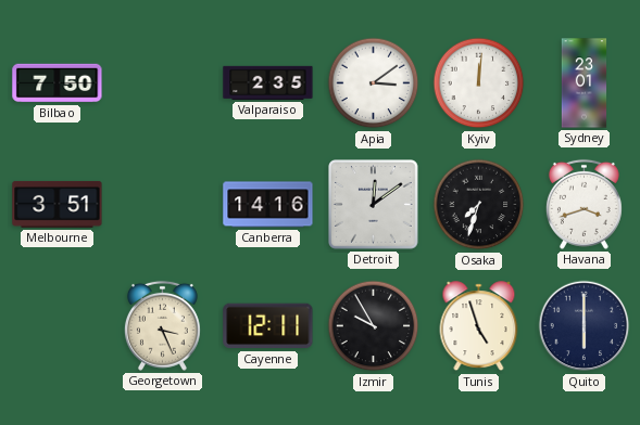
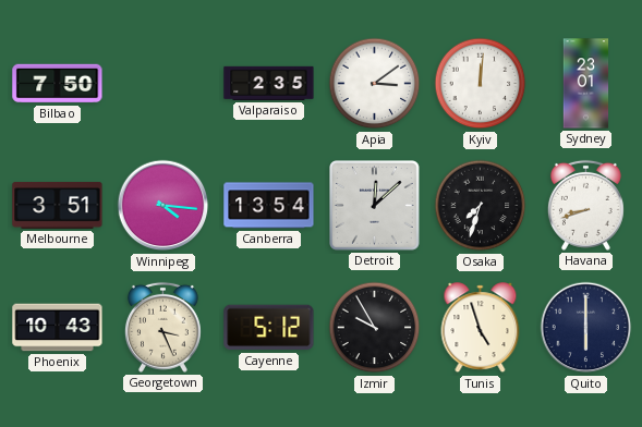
Winnipeg: none -> 4:16 (163, 206)
Canberra: 14:16 -> 13:54 (269, 206)
Detroit: 12:09 -> 12:08 (375, 206)
Havana: 3:42 -> 8:42 (585, 205)
Phoenix: none -> 10:43 (58, 328)
Cayenne: 12:11 -> 5:12 (269, 328)
